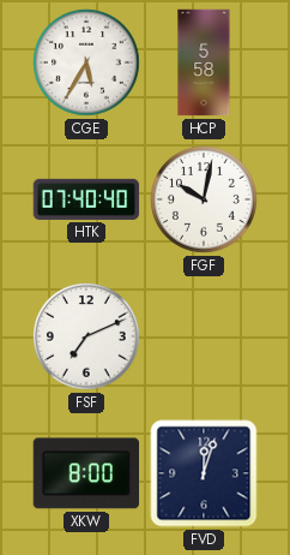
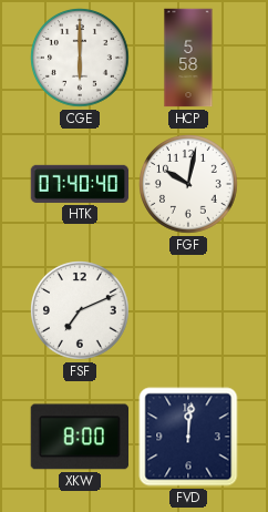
CGE: 5:35 -> 6:00 (81, 59)
FVD: 12:03 -> 12:01 (188, 437)
